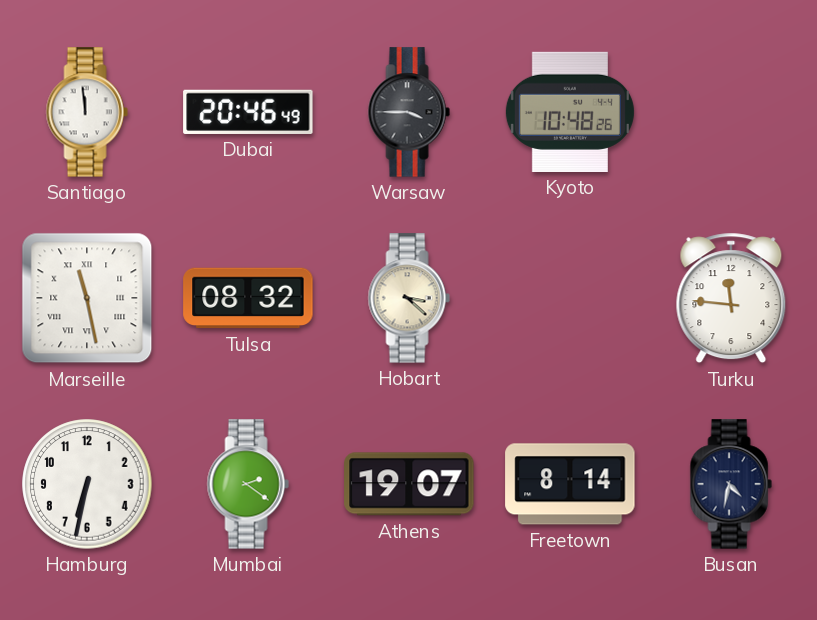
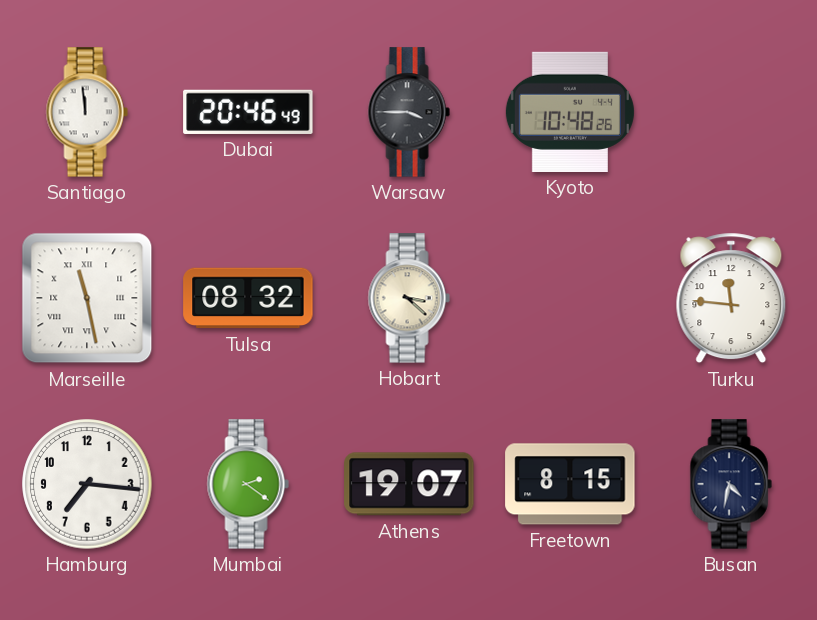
Hamburg: 6:32 -> 7:16 (87, 484)
Freetown: 8:14 -> 8:15 (570, 484)
